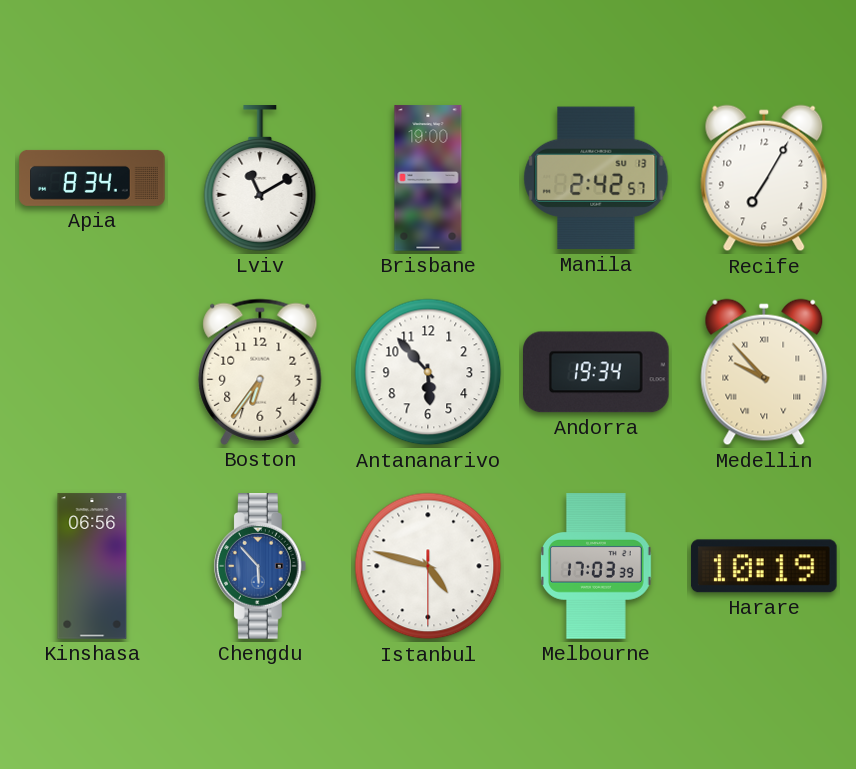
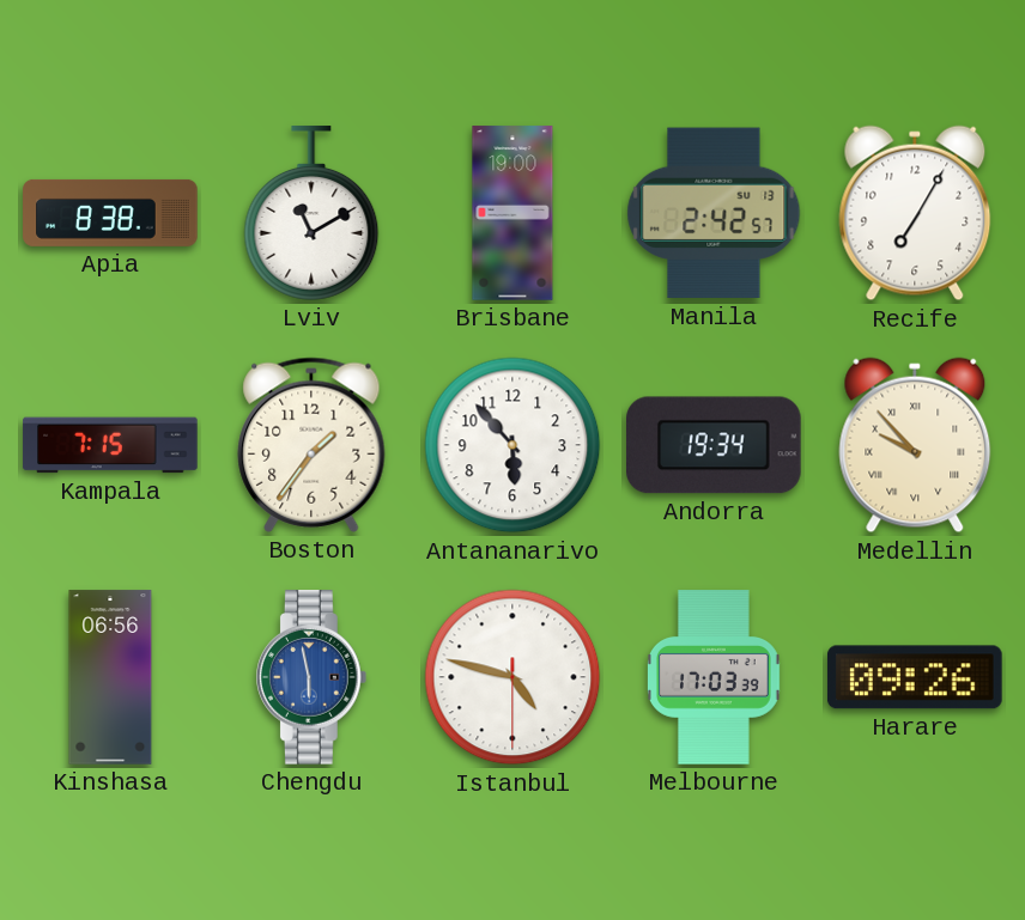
Apia: 8:34 -> 8:38 (110, 213)
Kampala: none -> 7:15 (110, 445)
Boston: 6:36 -> 1:36 (311, 445)
Chengdu: 5:53 -> 5:58 (311, 677)
Harare: 10:19 -> 09:26 (915, 677)
